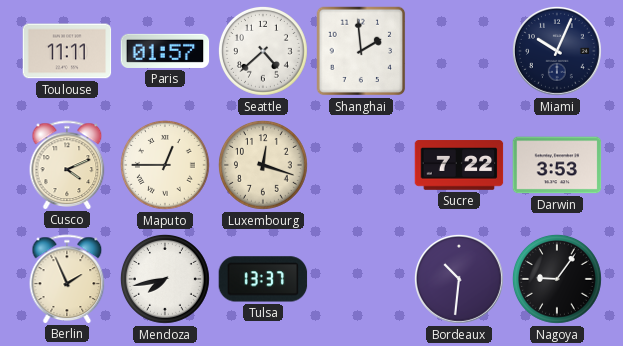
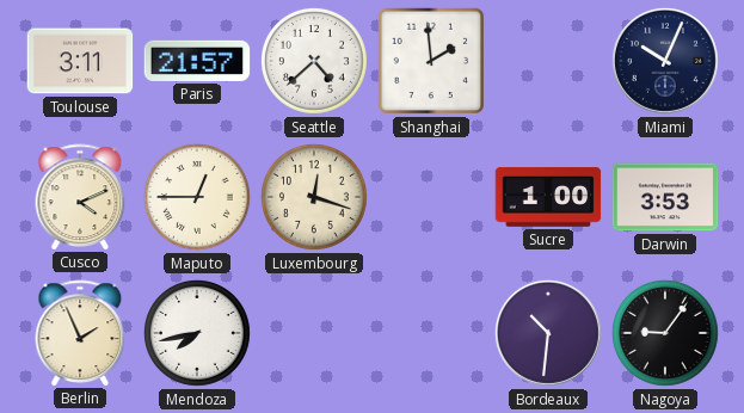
Toulouse: 11:11 -> 3:11 (80, 61)
Paris: 01:57 -> 21:57 (197, 61)
Sucre: 7:22 -> 1:00 (548, 197)
Tulsa: 13:37 -> none (263, 279)
